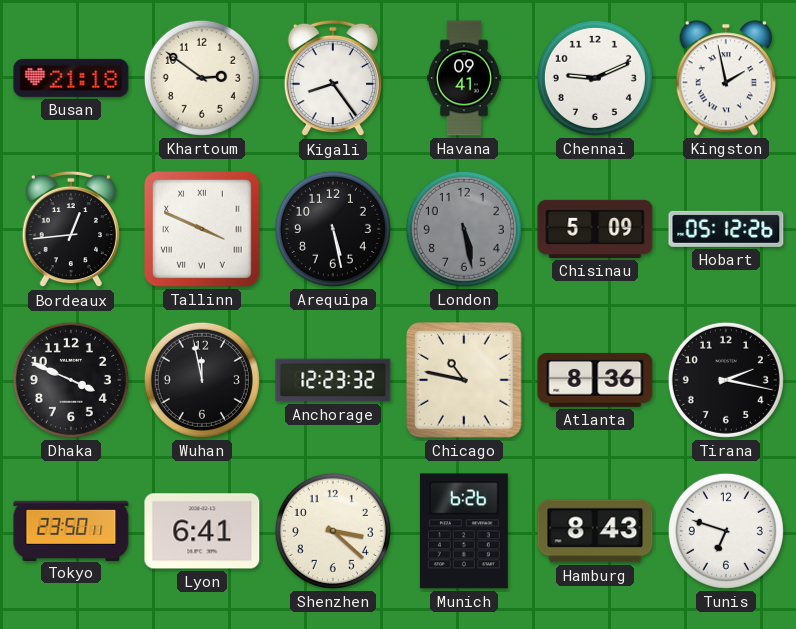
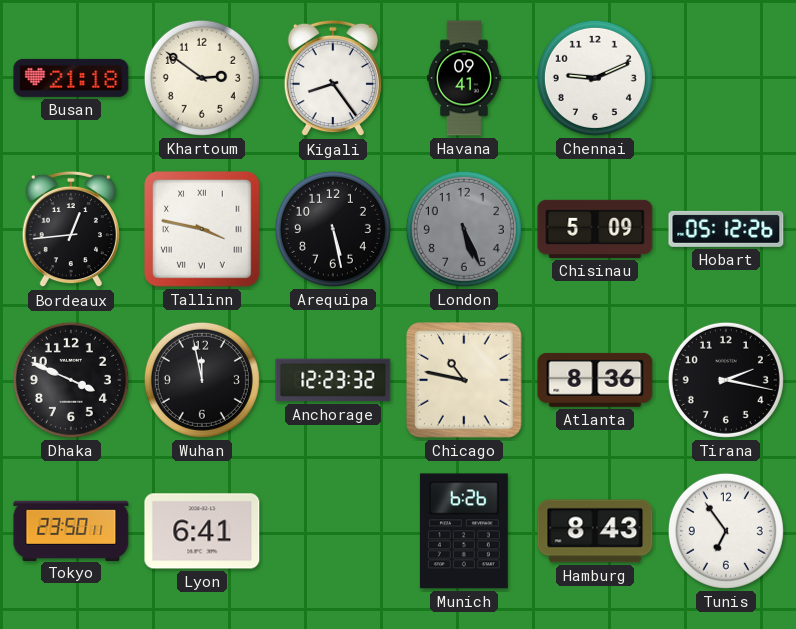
Kingston: 1:58 -> none (726, 78)
Tallinn: 3:49 -> 3:47 (202, 229)
London: 5:28 -> 5:26 (464, 229)
Shenzhen: 3:22 -> none (333, 531)
Tunis: 6:48 -> 6:54 (726, 531)
